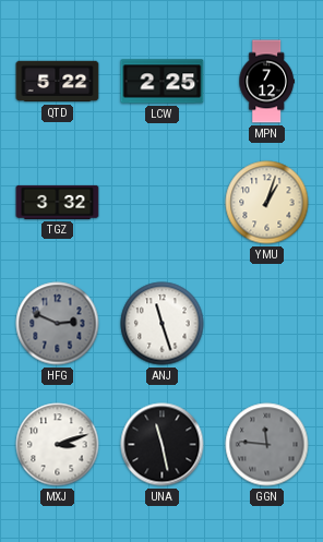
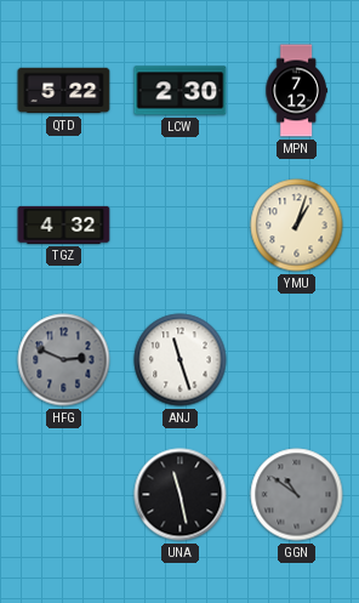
LCW: 2:25 -> 2:30 (181, 91)
TGZ: 3:32 -> 4:32 (64, 224)
MXJ: 3:12 -> none (58, 445)
GGN: 11:46 -> 10:51 (297, 495)
